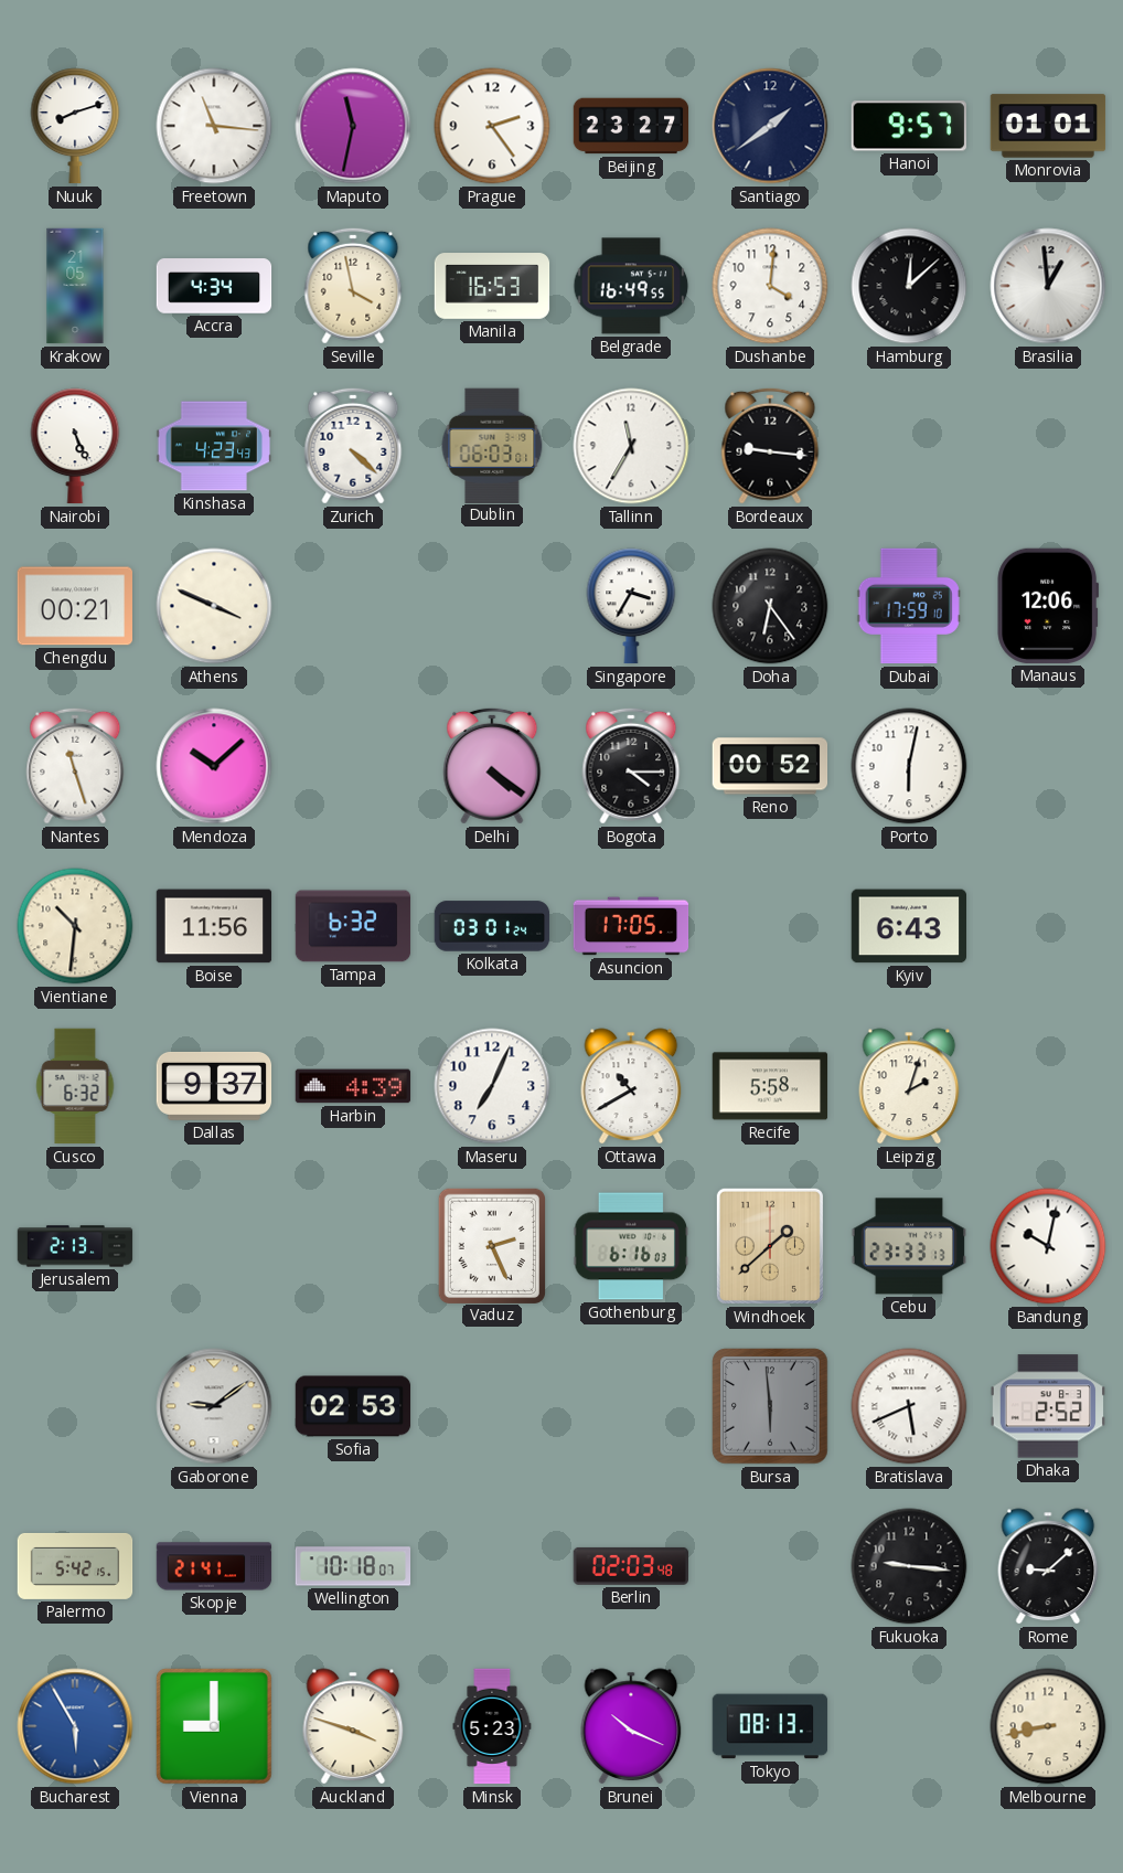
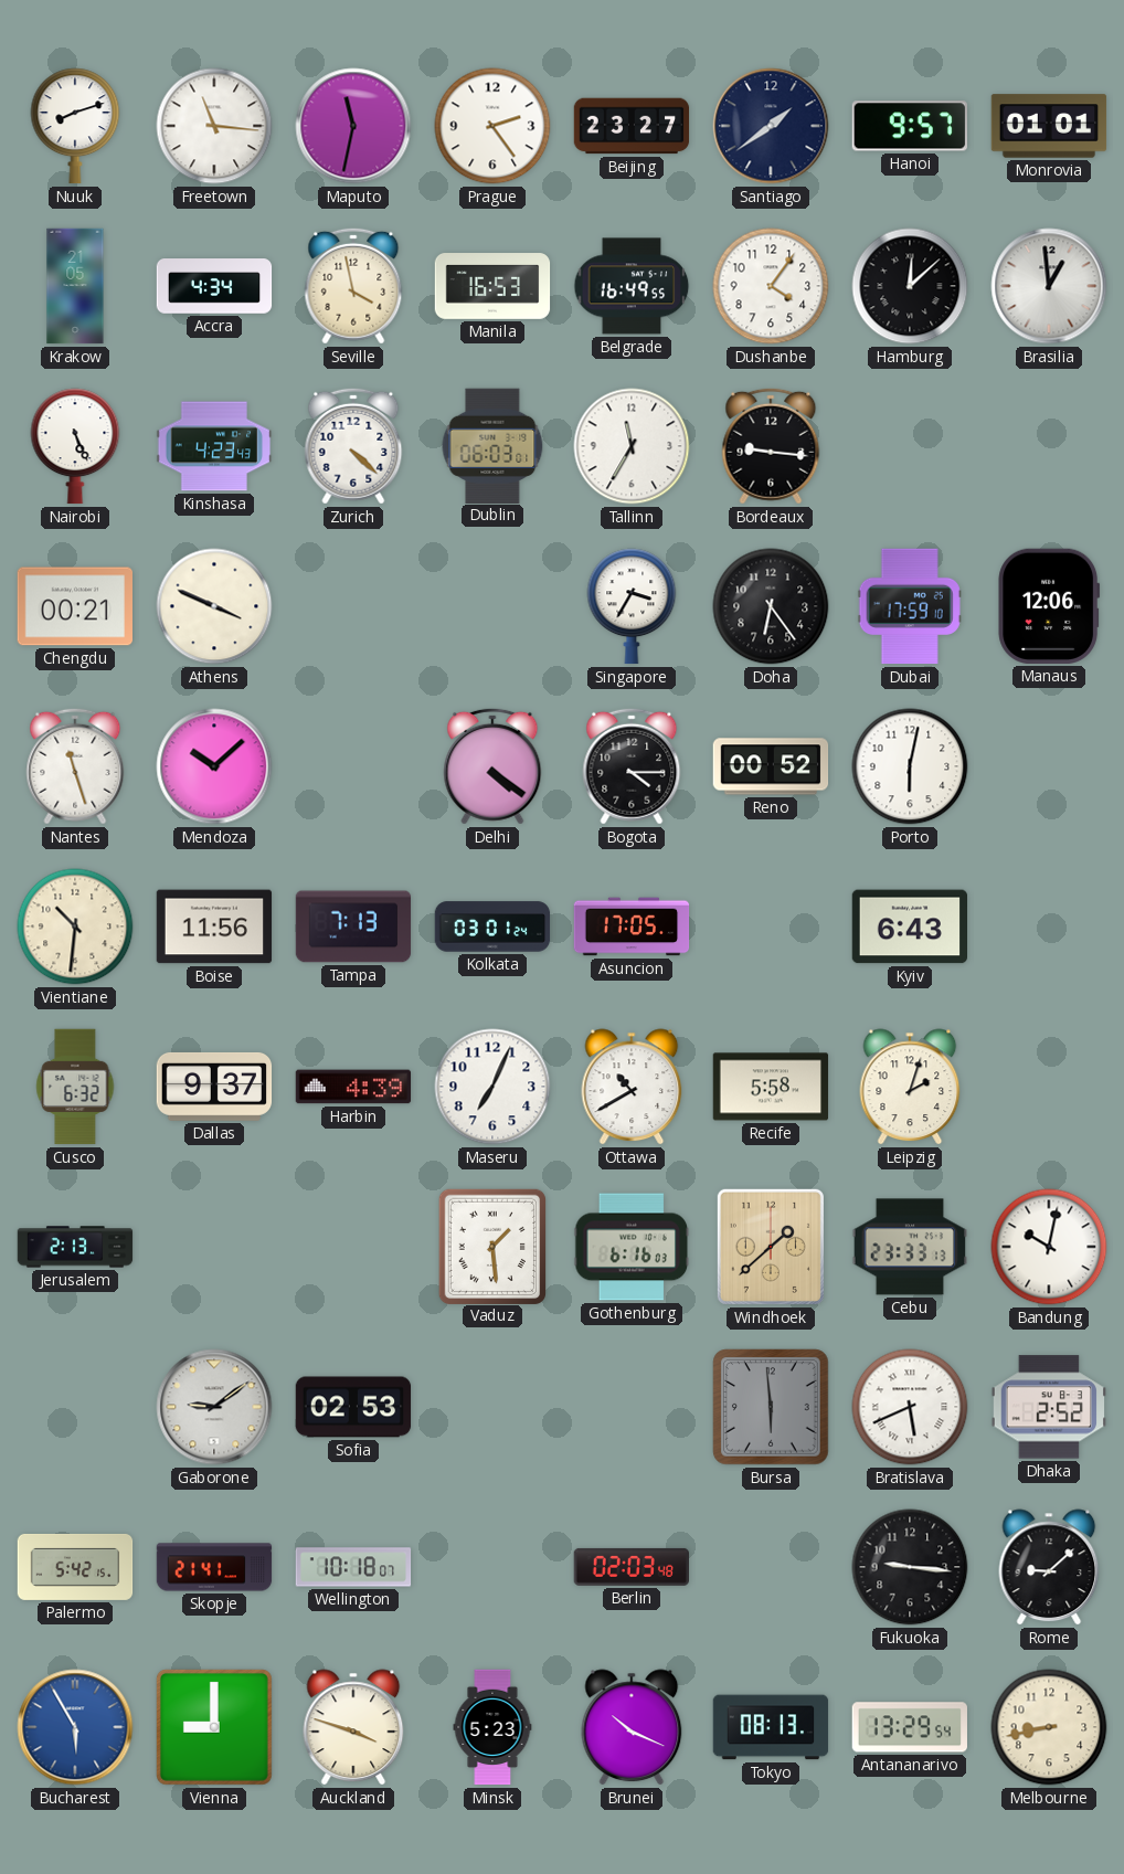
Dushanbe: 4:01 -> 4:06 (771, 286)
Tampa: 6:32 -> 7:13 (353, 927)
Vaduz: 2:26 -> 1:29 (491, 1246)
Antananarivo: none -> 13:29 (909, 1727)
